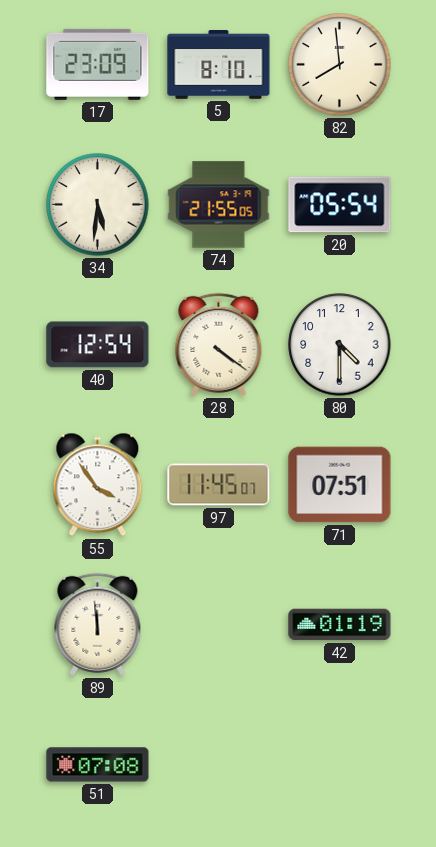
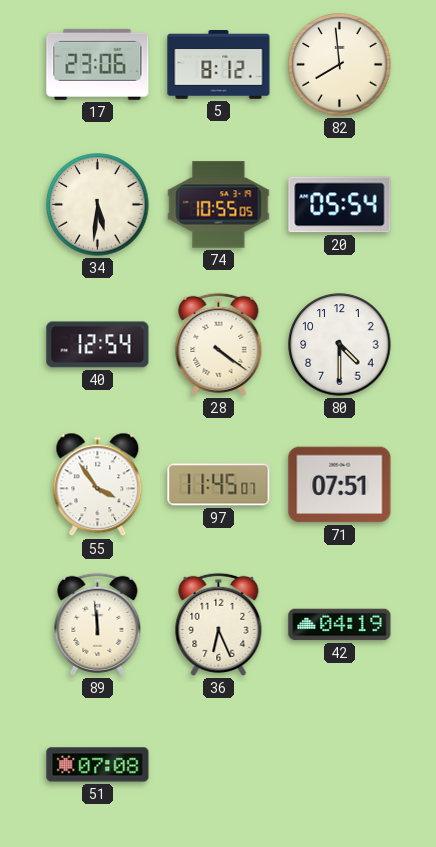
17: 23:09 -> 23:06 (98, 64)
5: 8:10 -> 8:12 (219, 65)
74: 21:55 -> 10:55 (219, 205)
36: none -> 6:26 (219, 624)
42: 01:19 -> 04:19 (340, 625)
